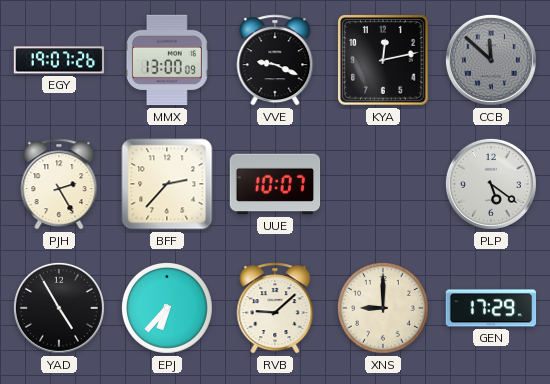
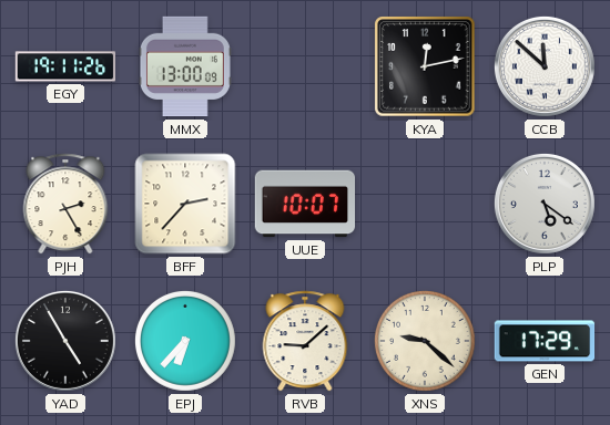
EGY: 19:07 -> 19:11 (65, 66)
VVE: 9:19 -> none (275, 60)
CCB dial: grey -> white (545, 66)
XNS: 9:00 -> 9:22 (425, 341)
